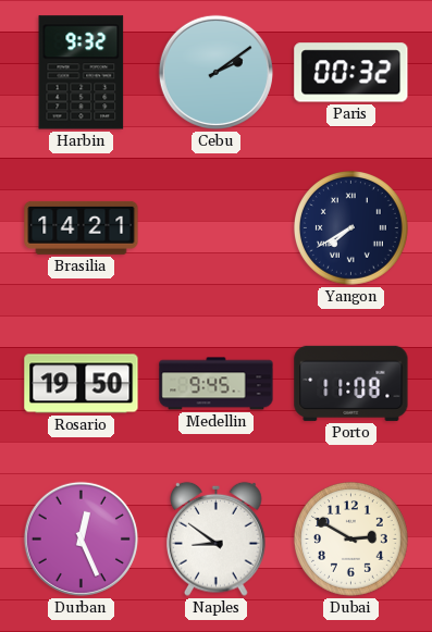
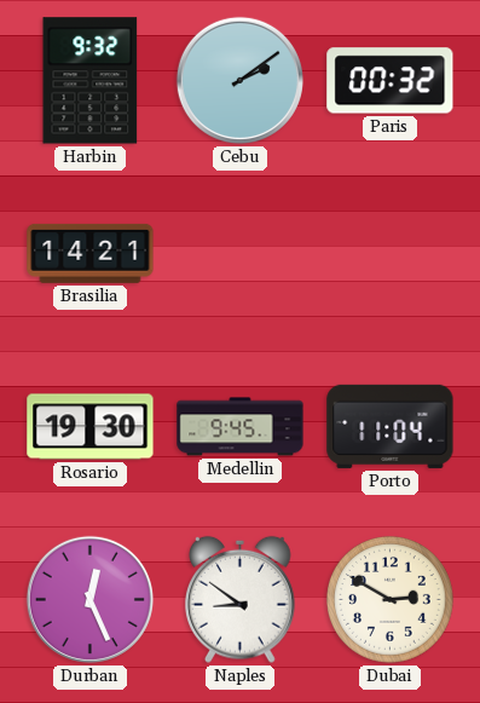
Yangon: 7:40 -> none (351, 228)
Rosario: 19:50 -> 19:30 (91, 427)
Porto: 11:08 -> 11:04 (391, 426)
